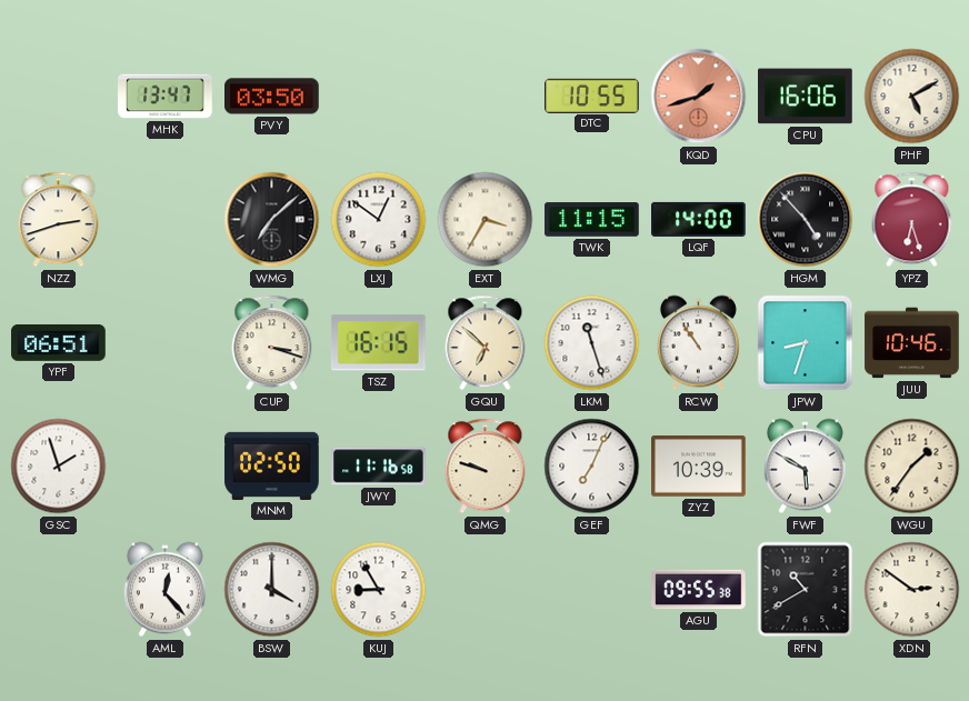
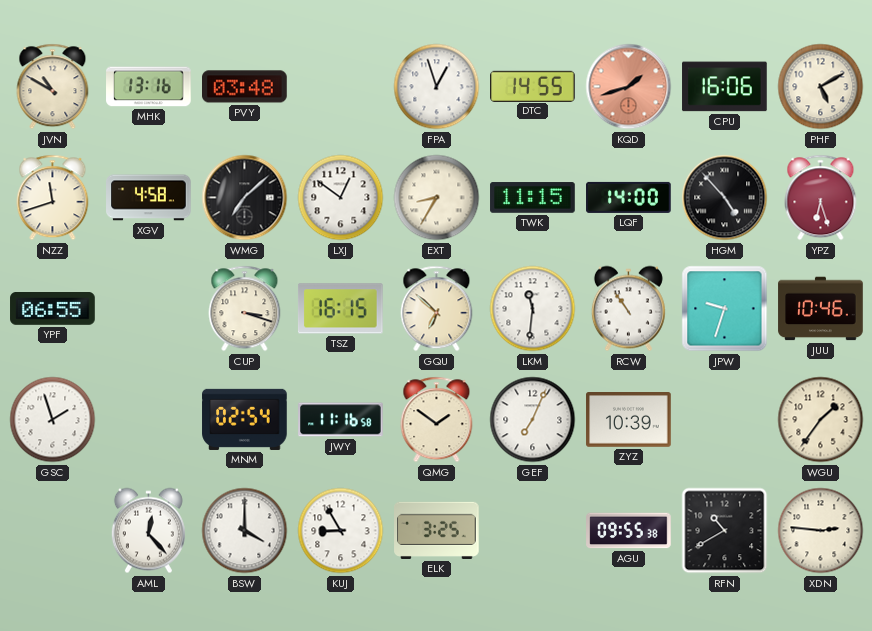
JVN: none -> 10:50 (53, 87)
MHK: 13:47 -> 13:16 (149, 87)
PVY: 03:50 -> 03:48 (245, 87)
FPA: none -> 12:57 (437, 87)
DTC: 10:55 -> 14:55 (533, 86)
NZZ: 2:42 -> 11:42 (53, 198)
XGV: none -> 4:58 (149, 198)
EXT: 3:35 -> 8:35 (437, 198)
YPF: 06:51 -> 06:55 (53, 309)
LKM: 11:27 -> 11:31 (533, 309)
JPW: 8:33 -> 9:33 (725, 309)
MNM: 02:50 -> 02:54 (245, 419)
QMG: 9:48 -> 1:51 (437, 420)
FWF: 5:50 -> none (805, 467)
ELK: none -> 3:25 (437, 530)
XDN: 2:51 -> 2:46 (821, 531)
